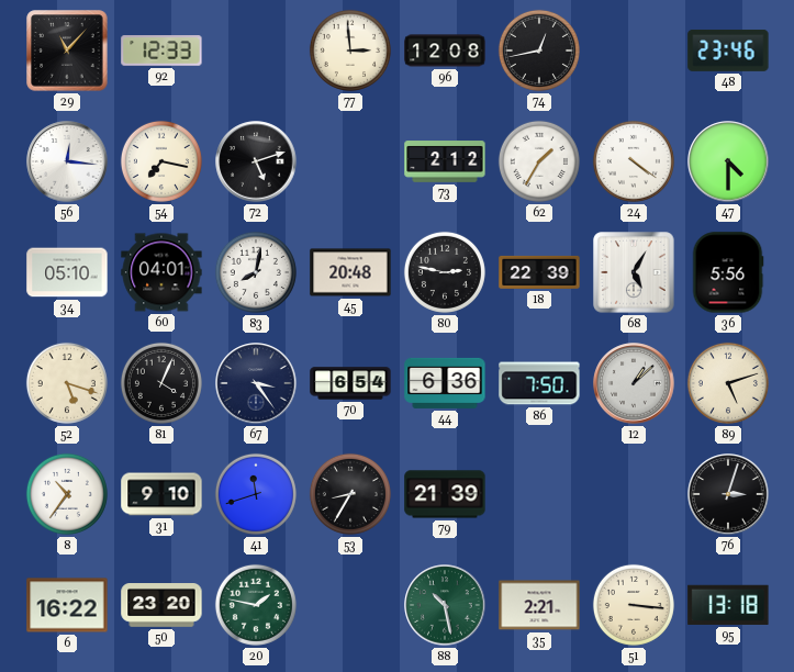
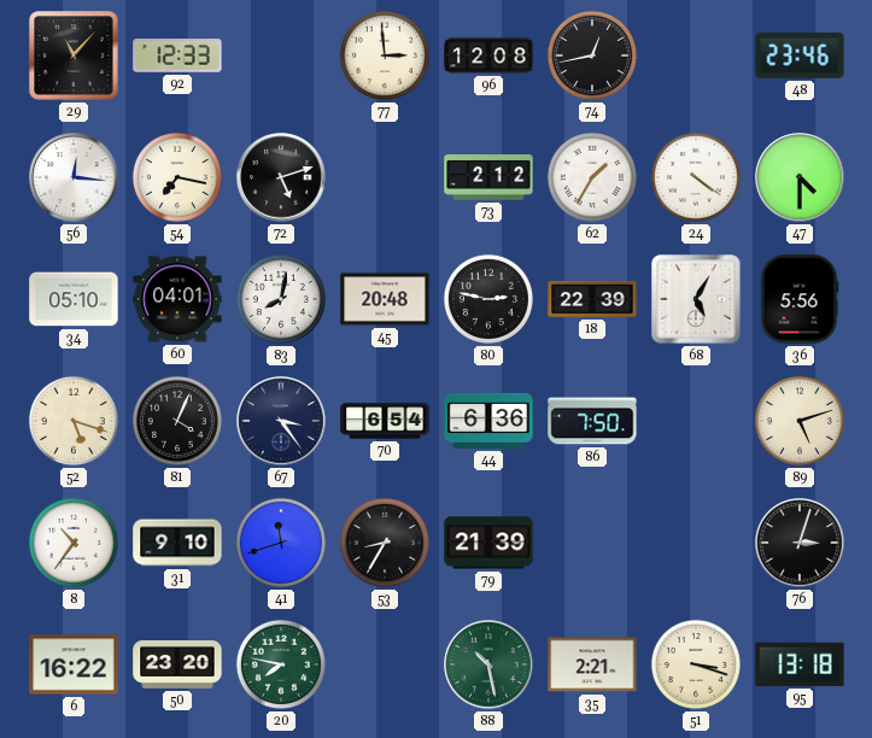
12: 1:08 -> none (634, 383)
20: 1:47 -> 7:47 (281, 664)
51: 3:16 -> 3:18 (696, 664)
